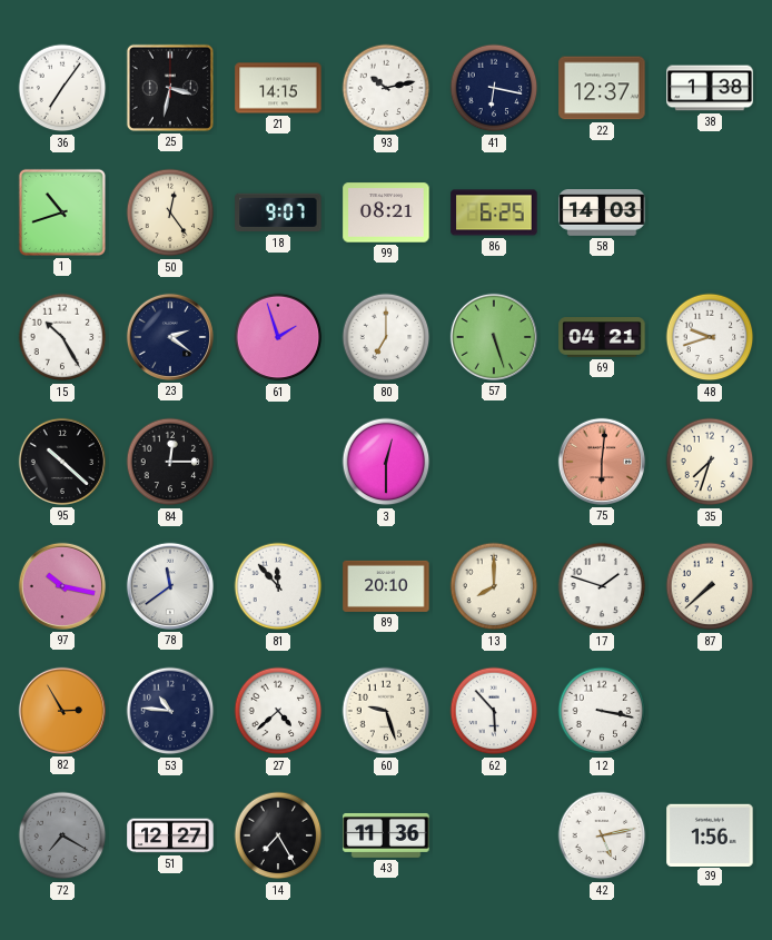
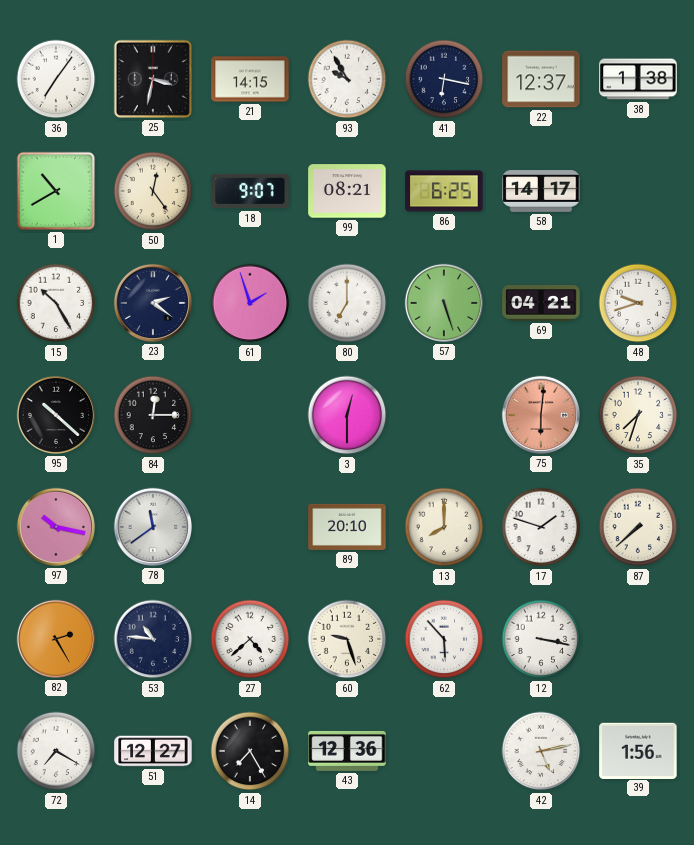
93: 10:13 -> 9:55 (347, 79)
1: 10:42 -> 10:40 (56, 191)
58: 14:03 -> 14:17 (541, 192)
81: 11:53 -> none (278, 586)
82: 2:55 -> 2:25 (56, 639)
72 dial: grey -> white (56, 751)
43: 11:36 -> 12:36 (347, 751)
